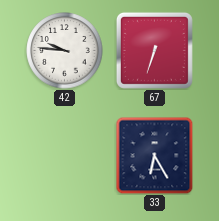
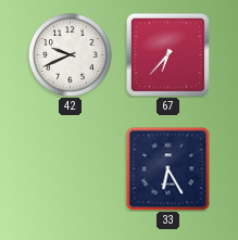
42: 9:46 -> 9:41 (71, 55)
67: 6:33 -> 6:37 (167, 54)
